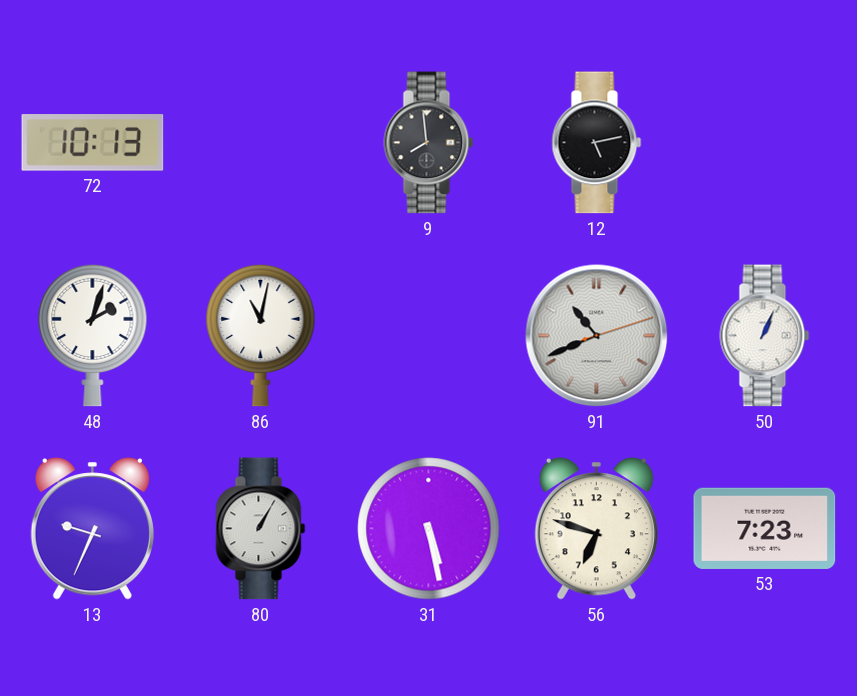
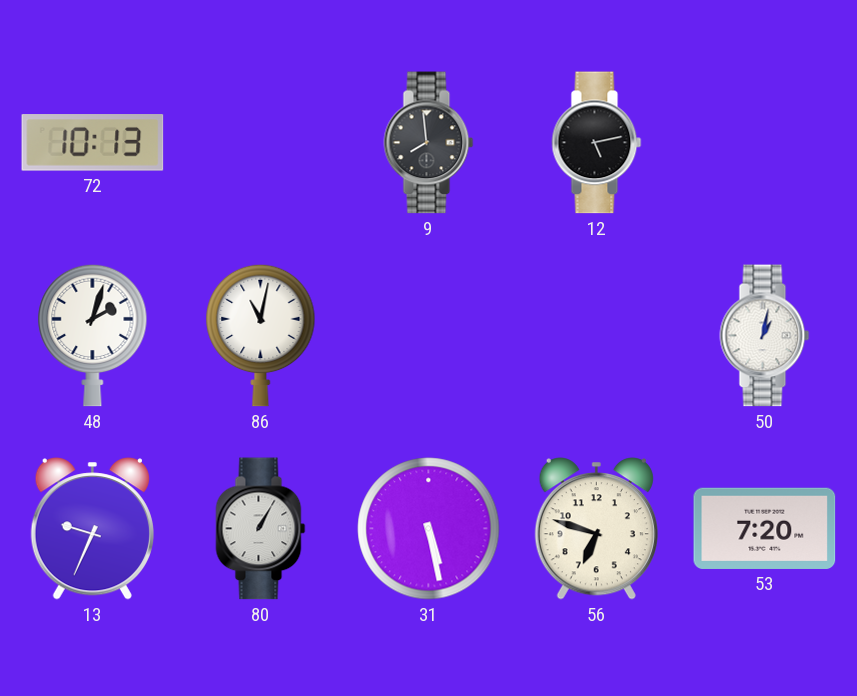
91: 10:41 -> none (597, 336)
50: 1:04 -> 1:02 (765, 336)
53: 7:23 -> 7:20 (765, 528)
